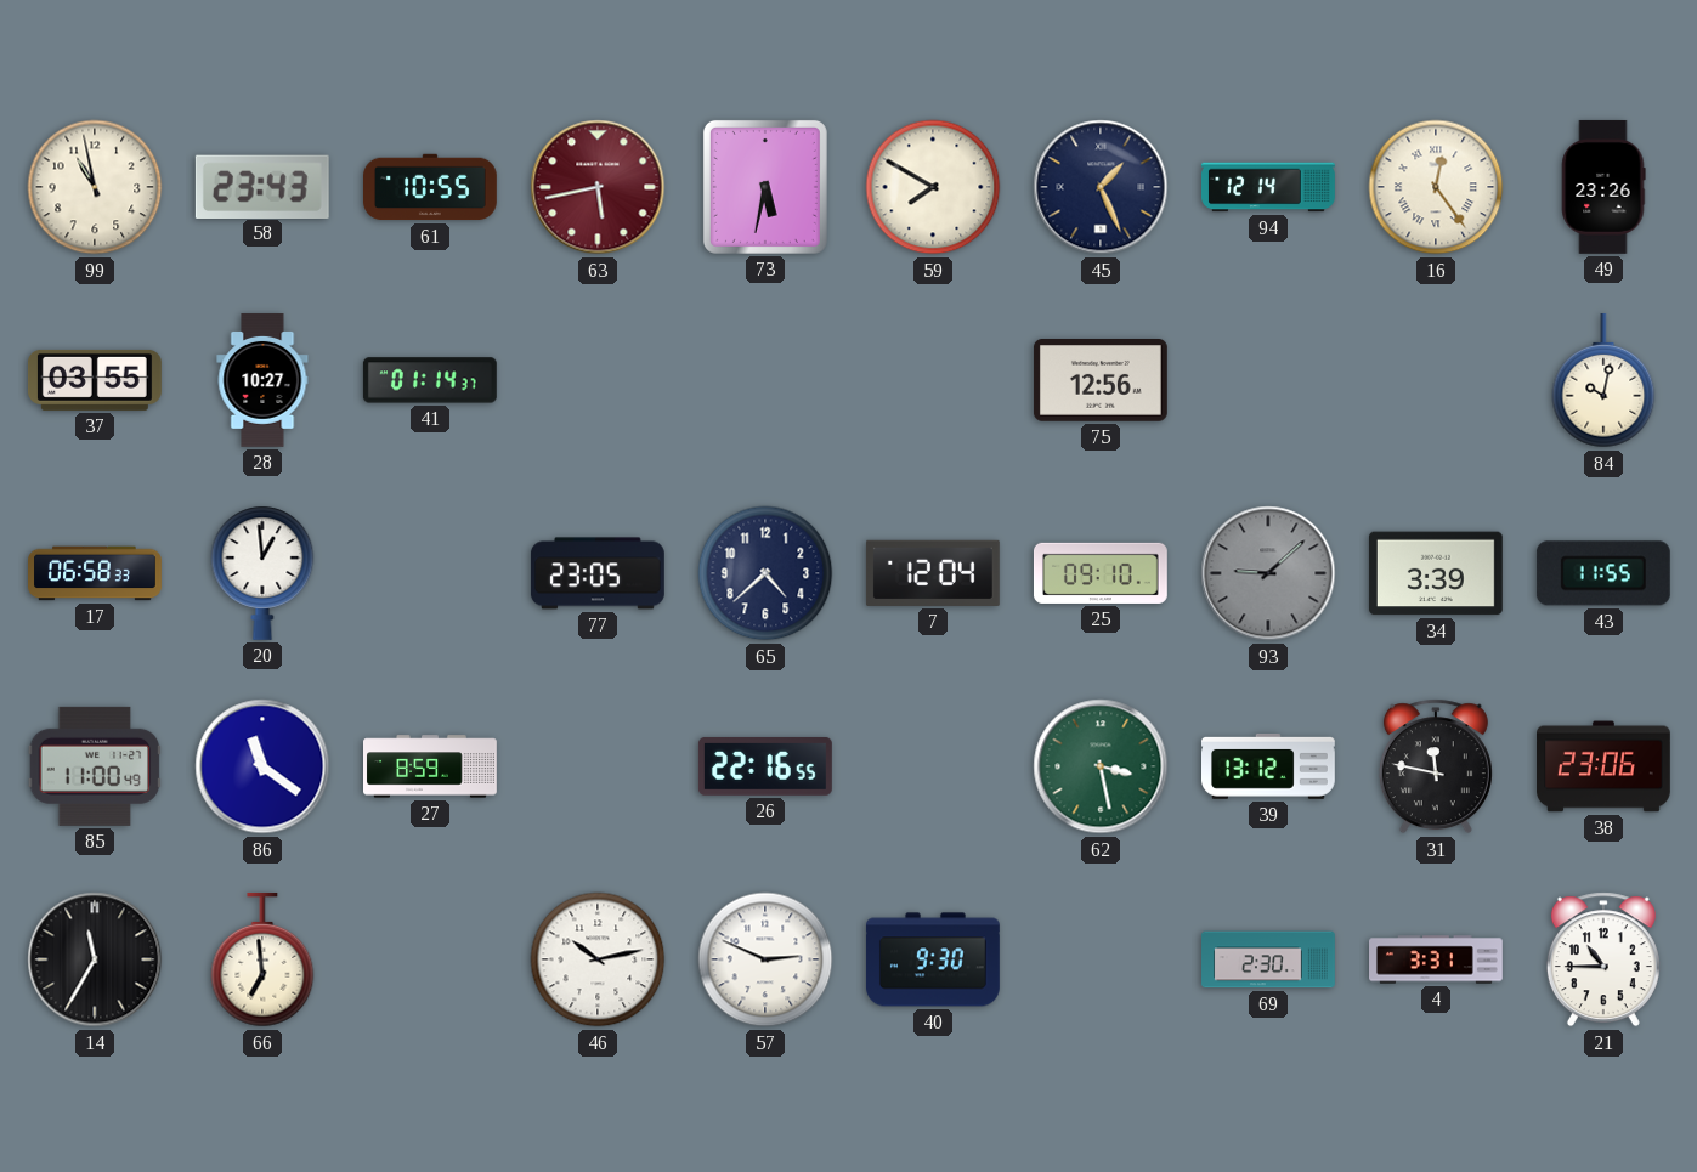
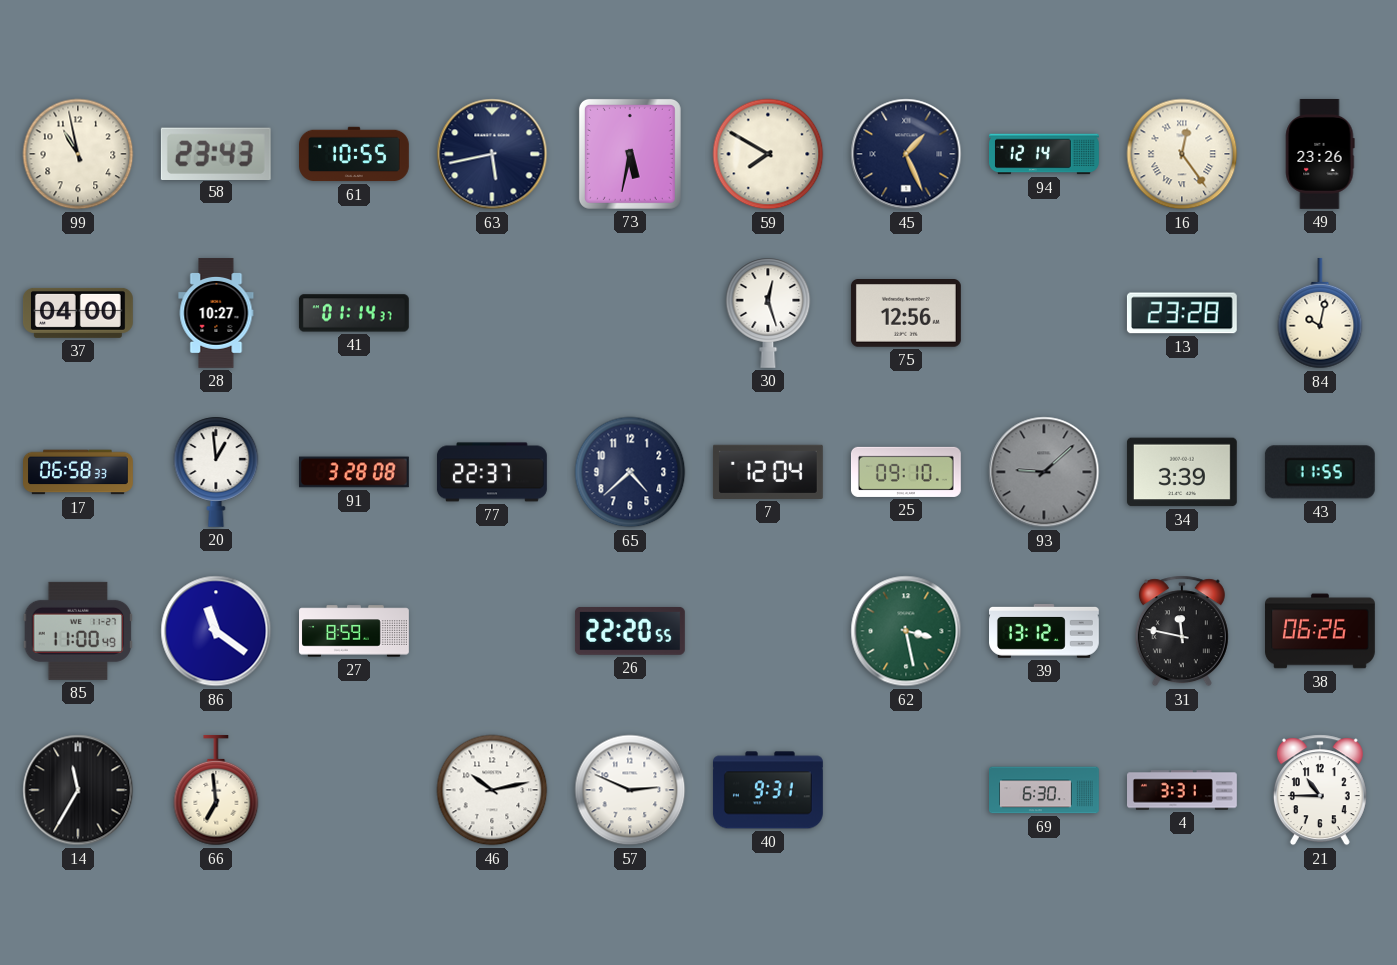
63 dial: burgundy -> navy (492, 154)
37: 03:55 -> 04:00 (78, 313)
30: none -> 12:27 (768, 313)
13: none -> 23:28 (1182, 313)
91: none -> 3:28 (354, 472)
77: 23:05 -> 22:37 (492, 472)
26: 22:16 -> 22:20 (630, 631)
38: 23:06 -> 06:26 (1321, 631)
40: 9:30 -> 9:31 (768, 790)
69: 2:30 -> 6:30 (1045, 790)
